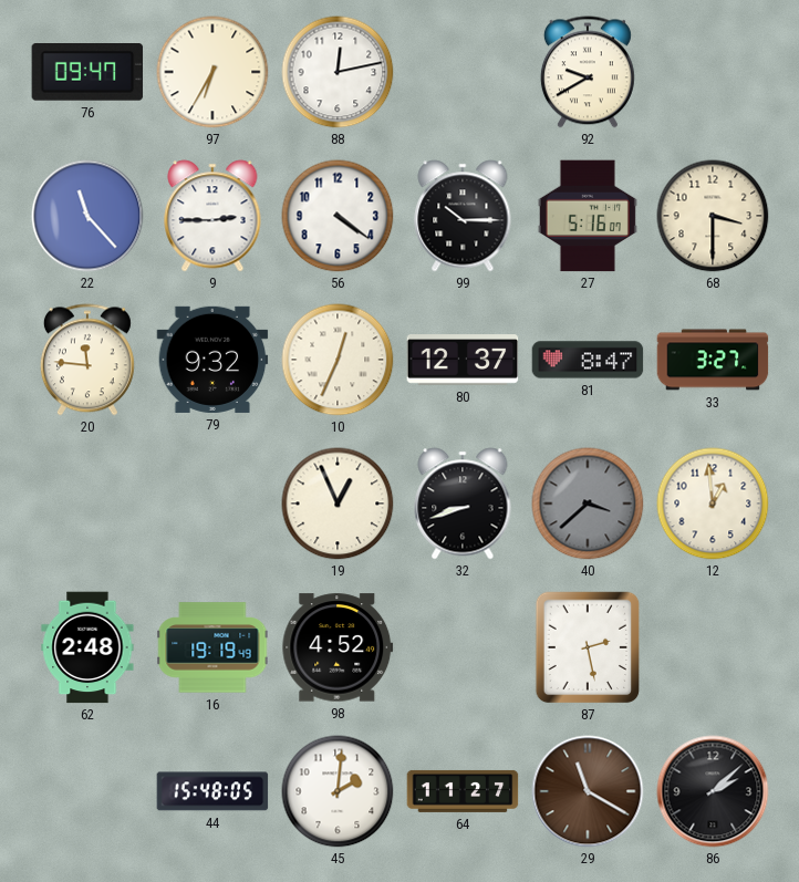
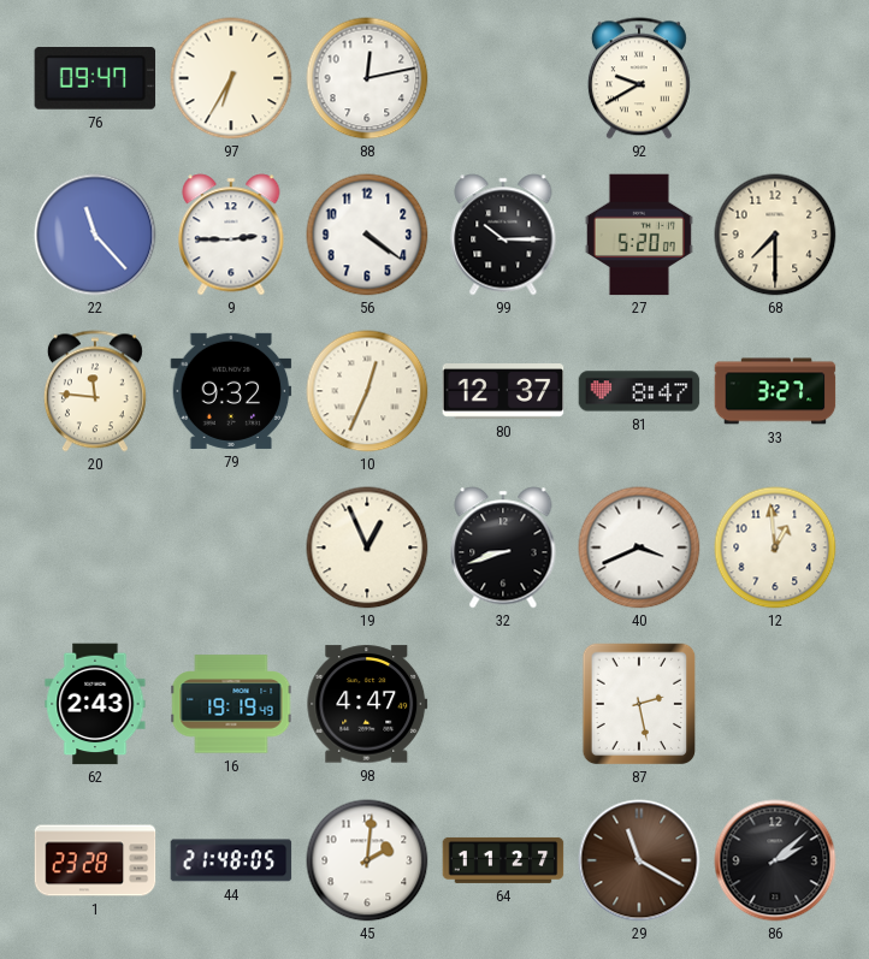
27: 5:16 -> 5:20 (639, 235)
68: 3:30 -> 7:30 (775, 235)
40: 3:38 -> 3:41 (639, 547)
40 dial: grey -> white (639, 547)
62: 2:48 -> 2:43 (95, 704)
98: 4:52 -> 4:47 (367, 704)
1: none -> 23:28 (95, 860)
44: 15:48 -> 21:48 (231, 860)
